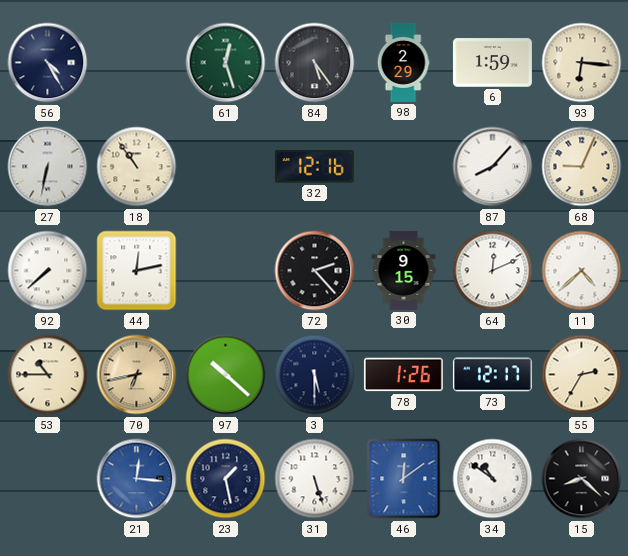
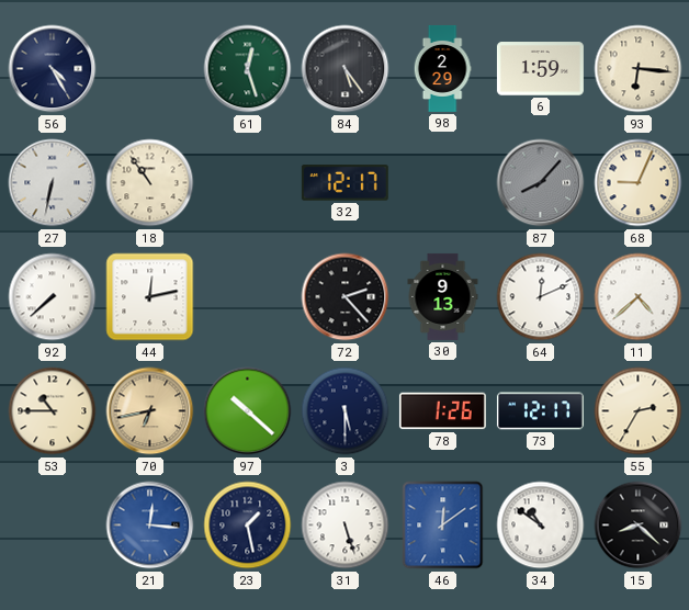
32: 12:16 -> 12:17 (344, 183)
87 dial: white -> grey (541, 183)
30: 9:15 -> 9:13 (443, 296)
